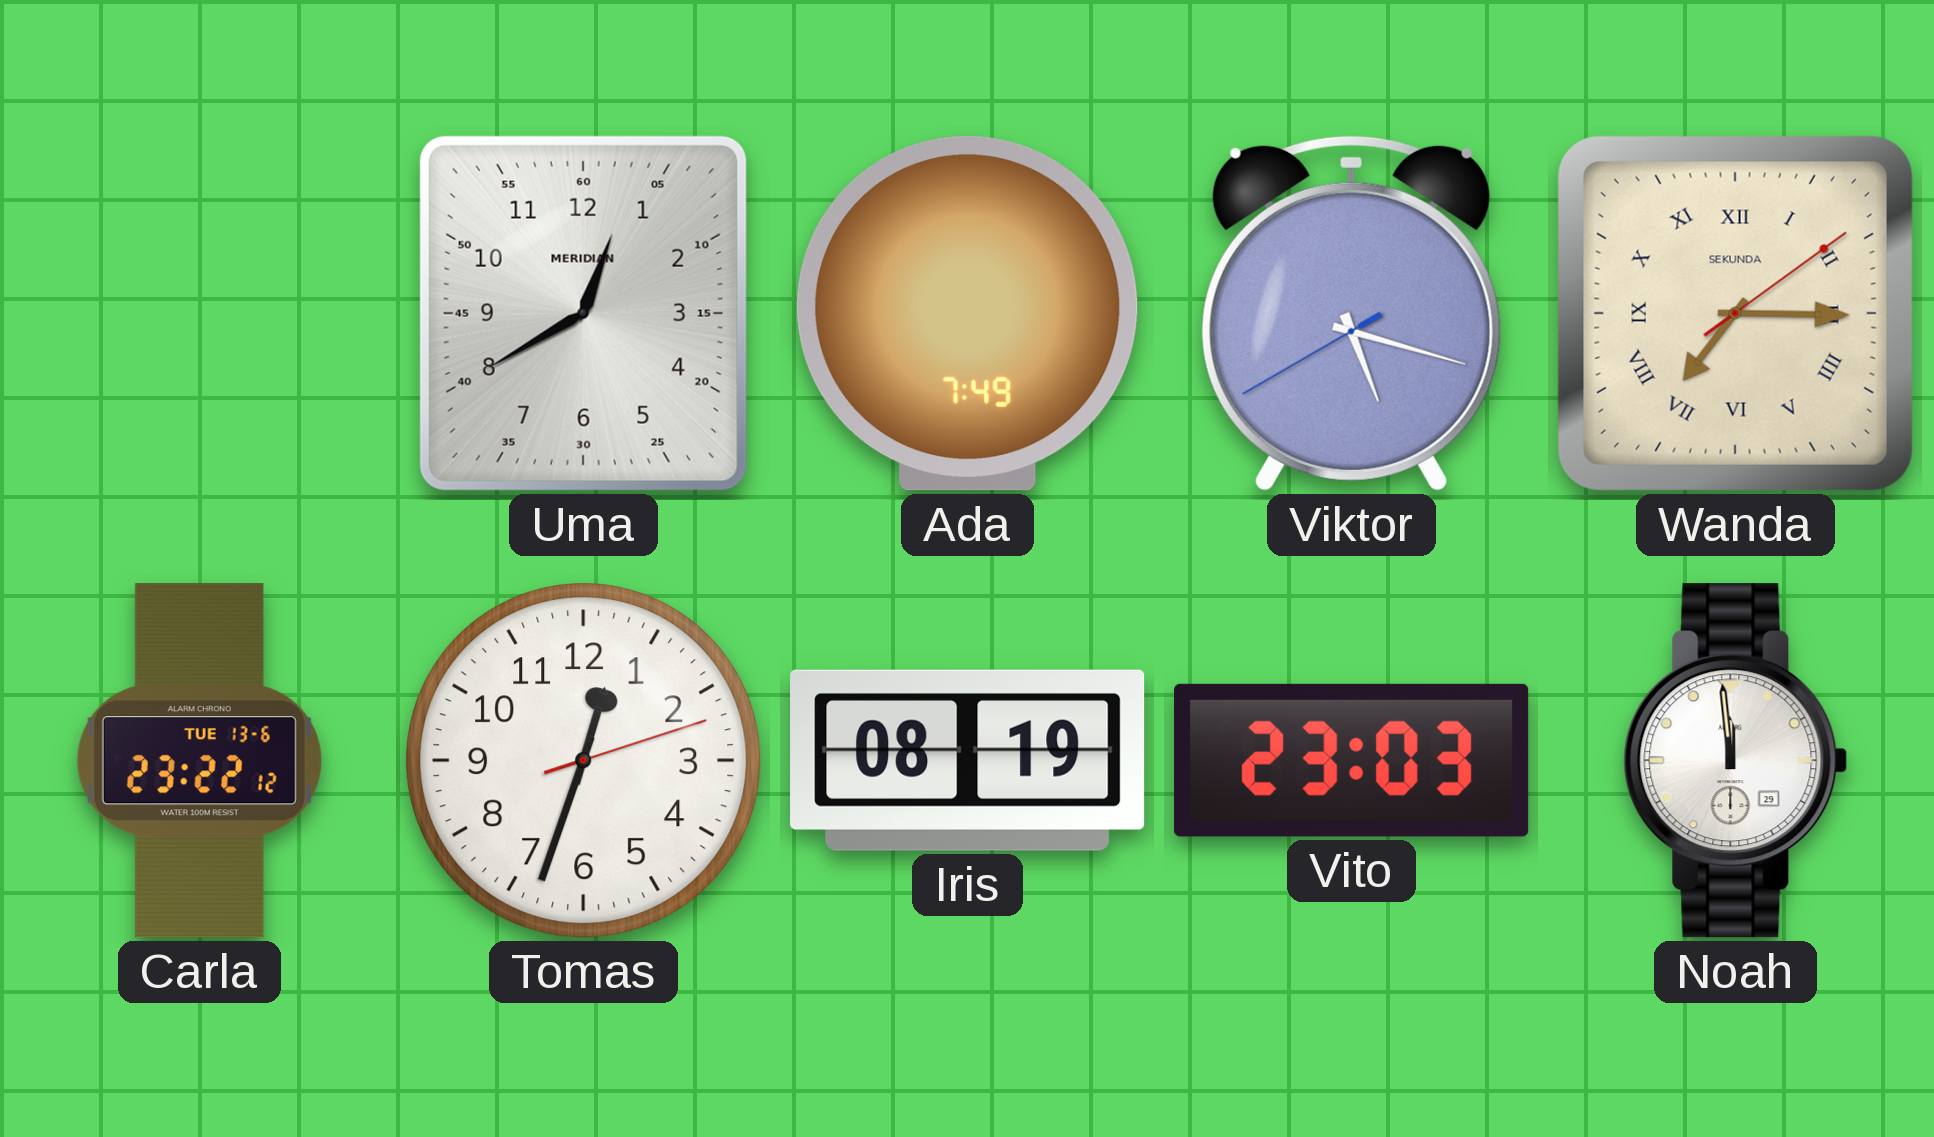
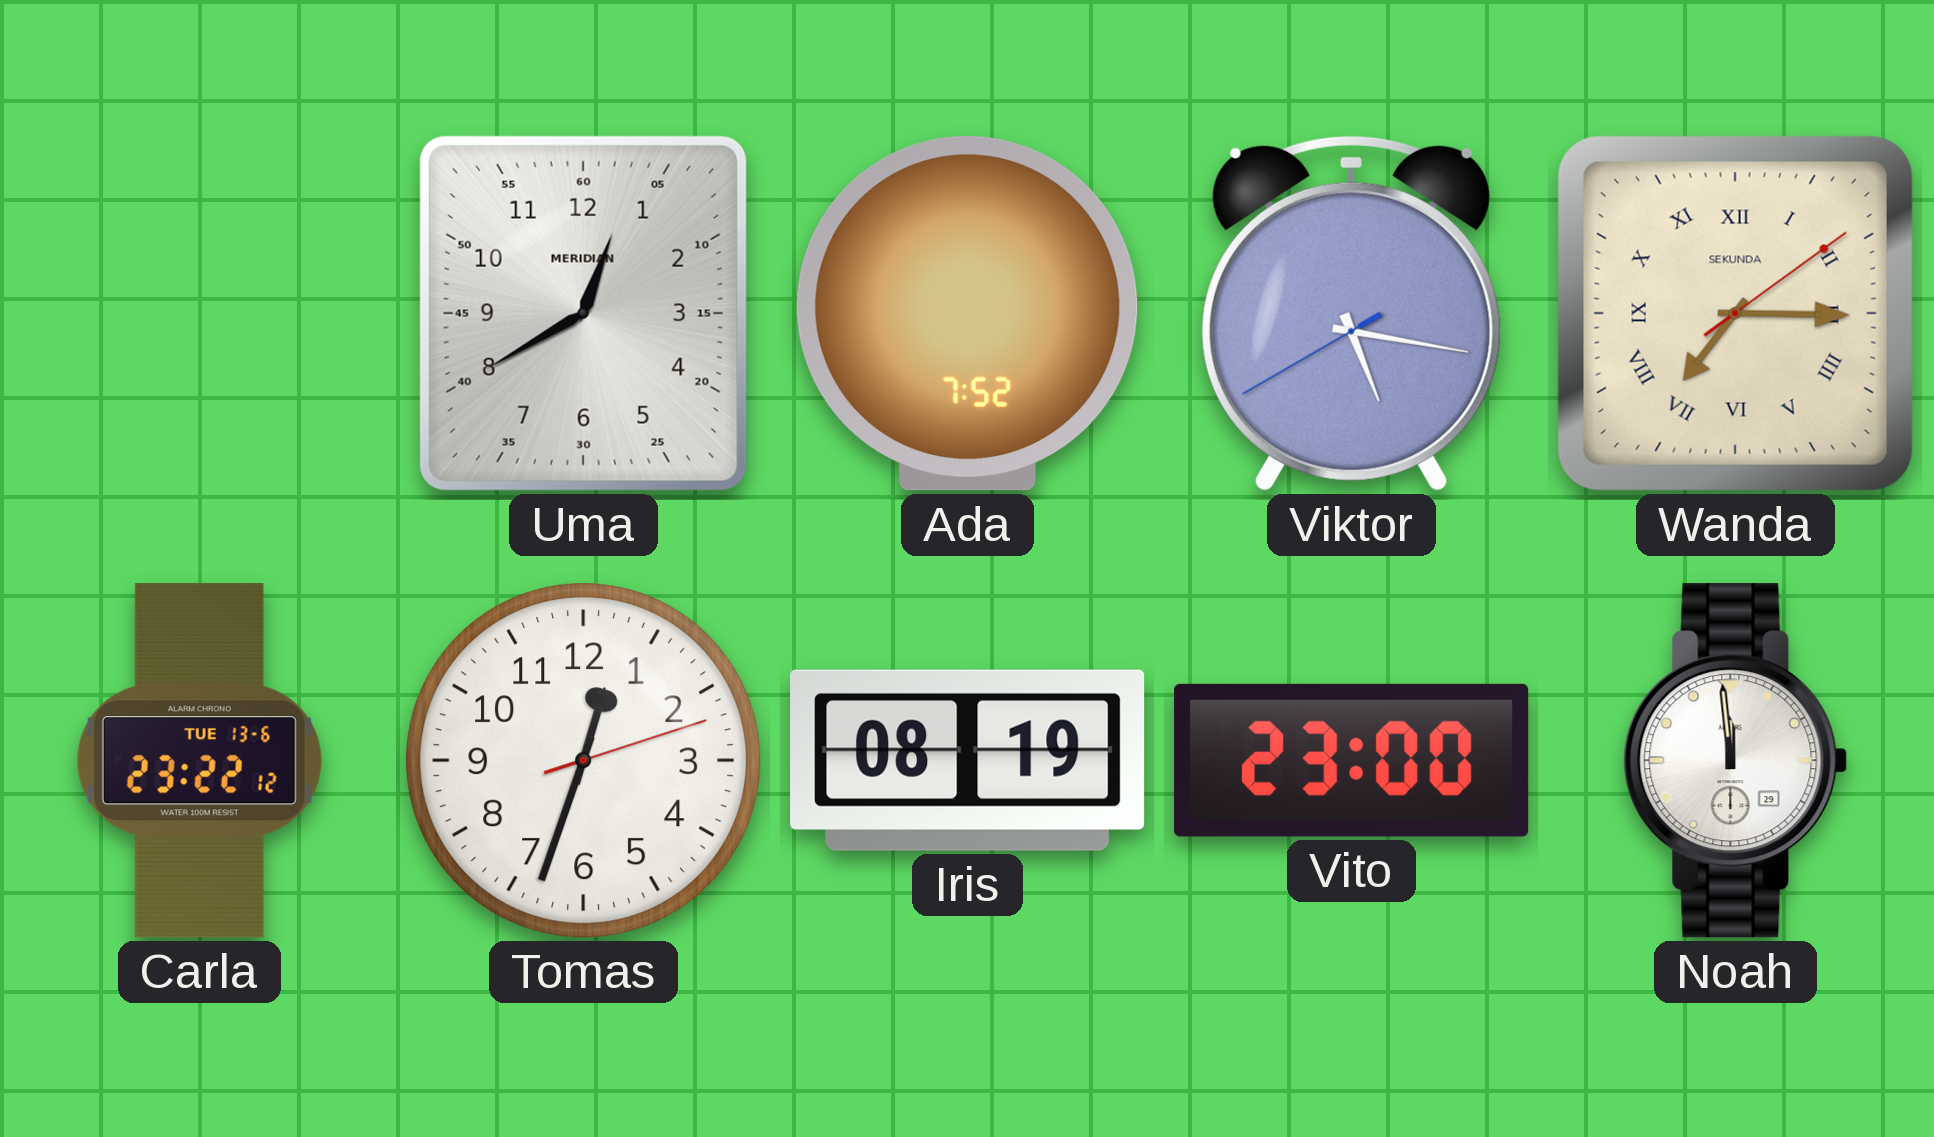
Ada: 7:49 -> 7:52 (967, 313)
Viktor: 5:17 -> 5:16 (1351, 313)
Vito: 23:03 -> 23:00 (1352, 760)
